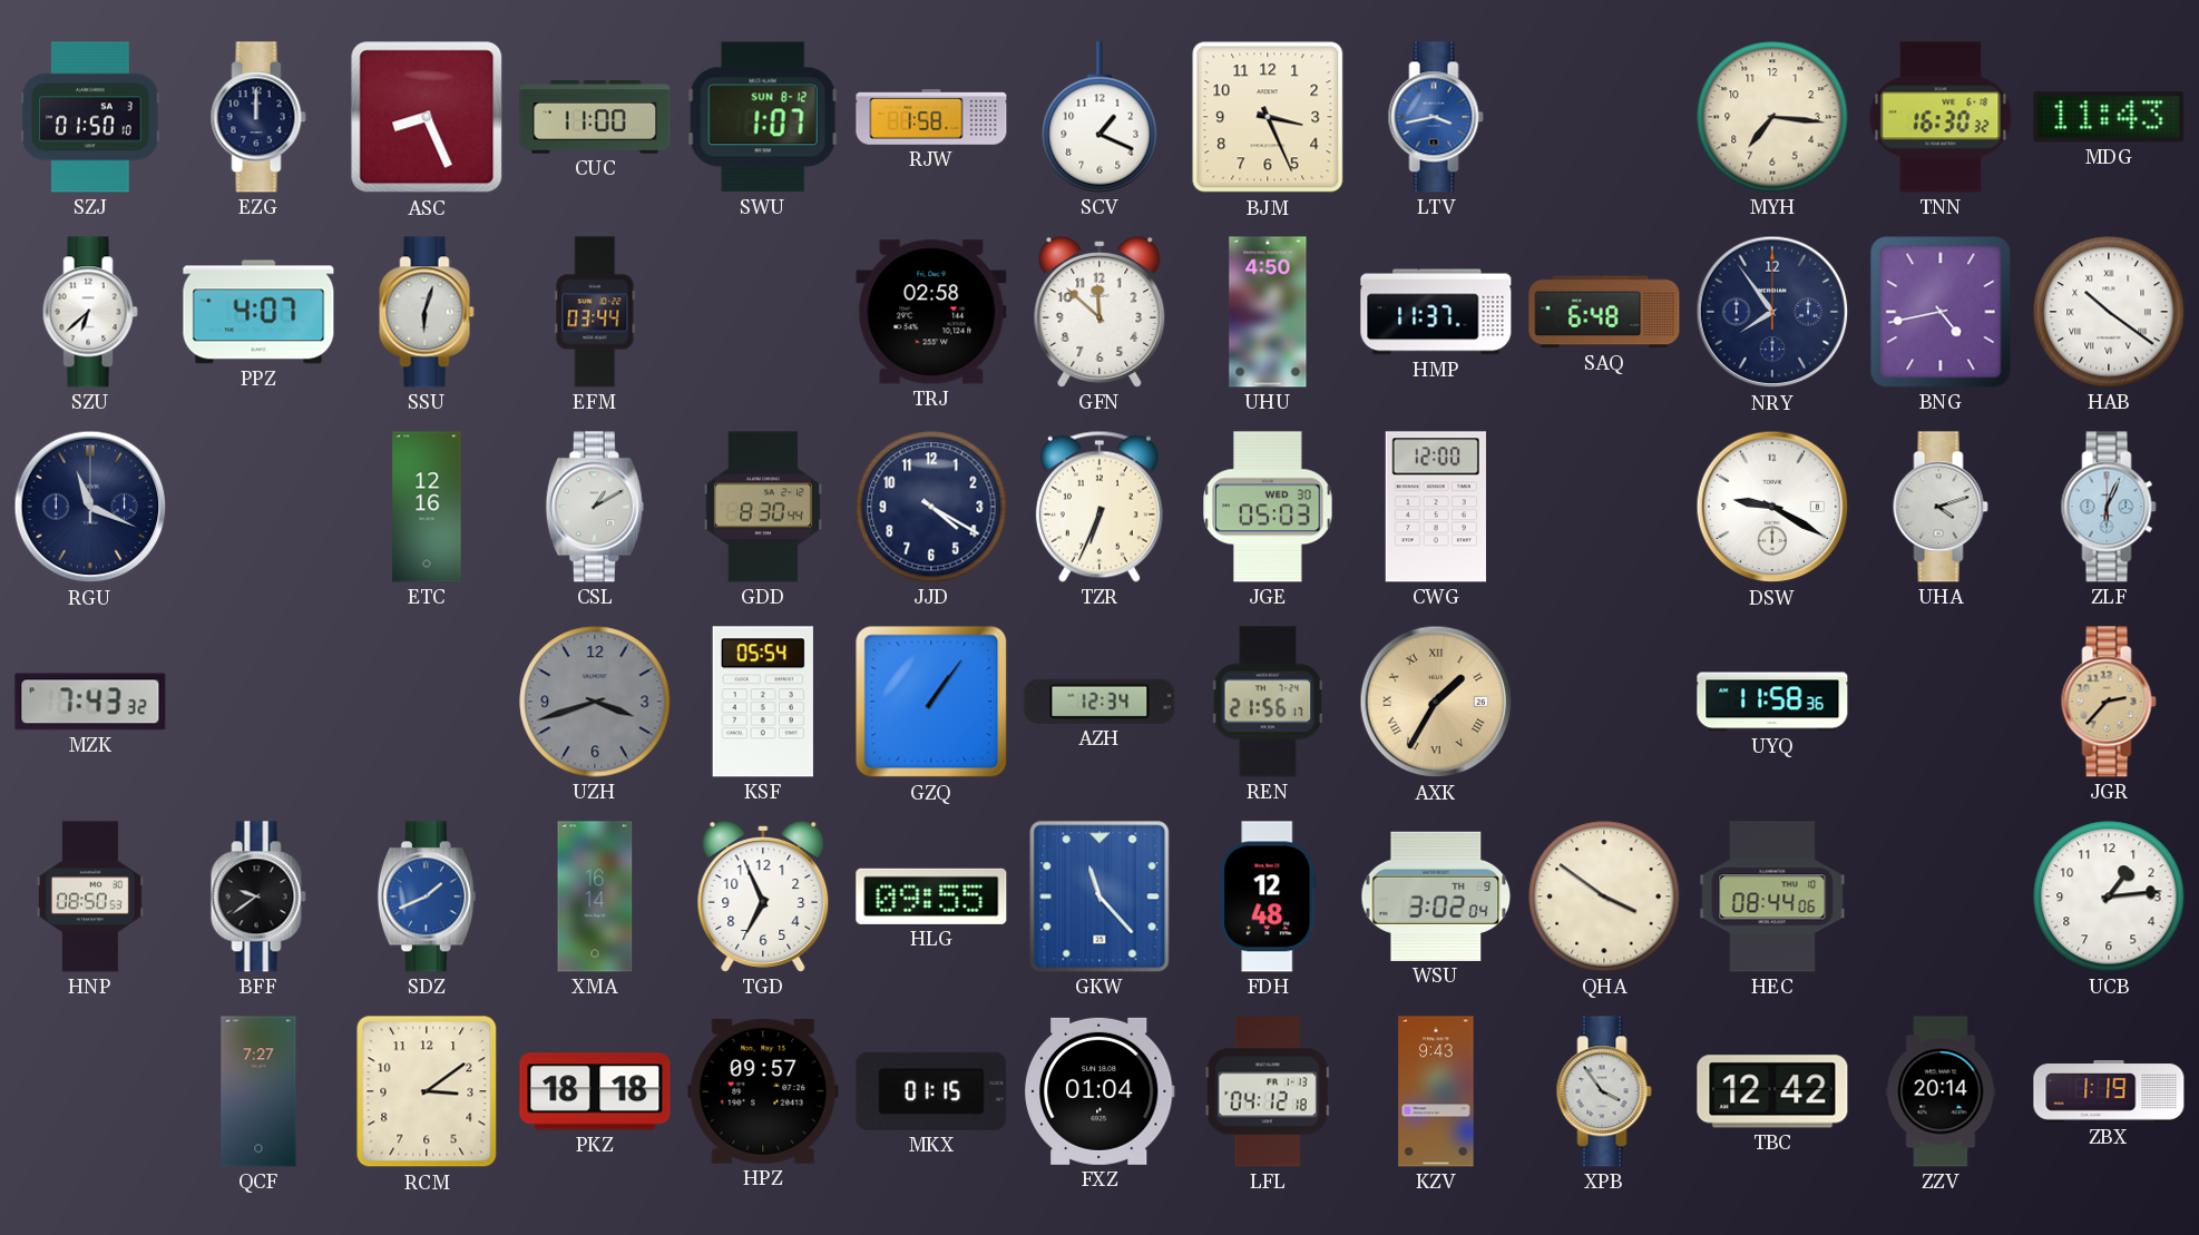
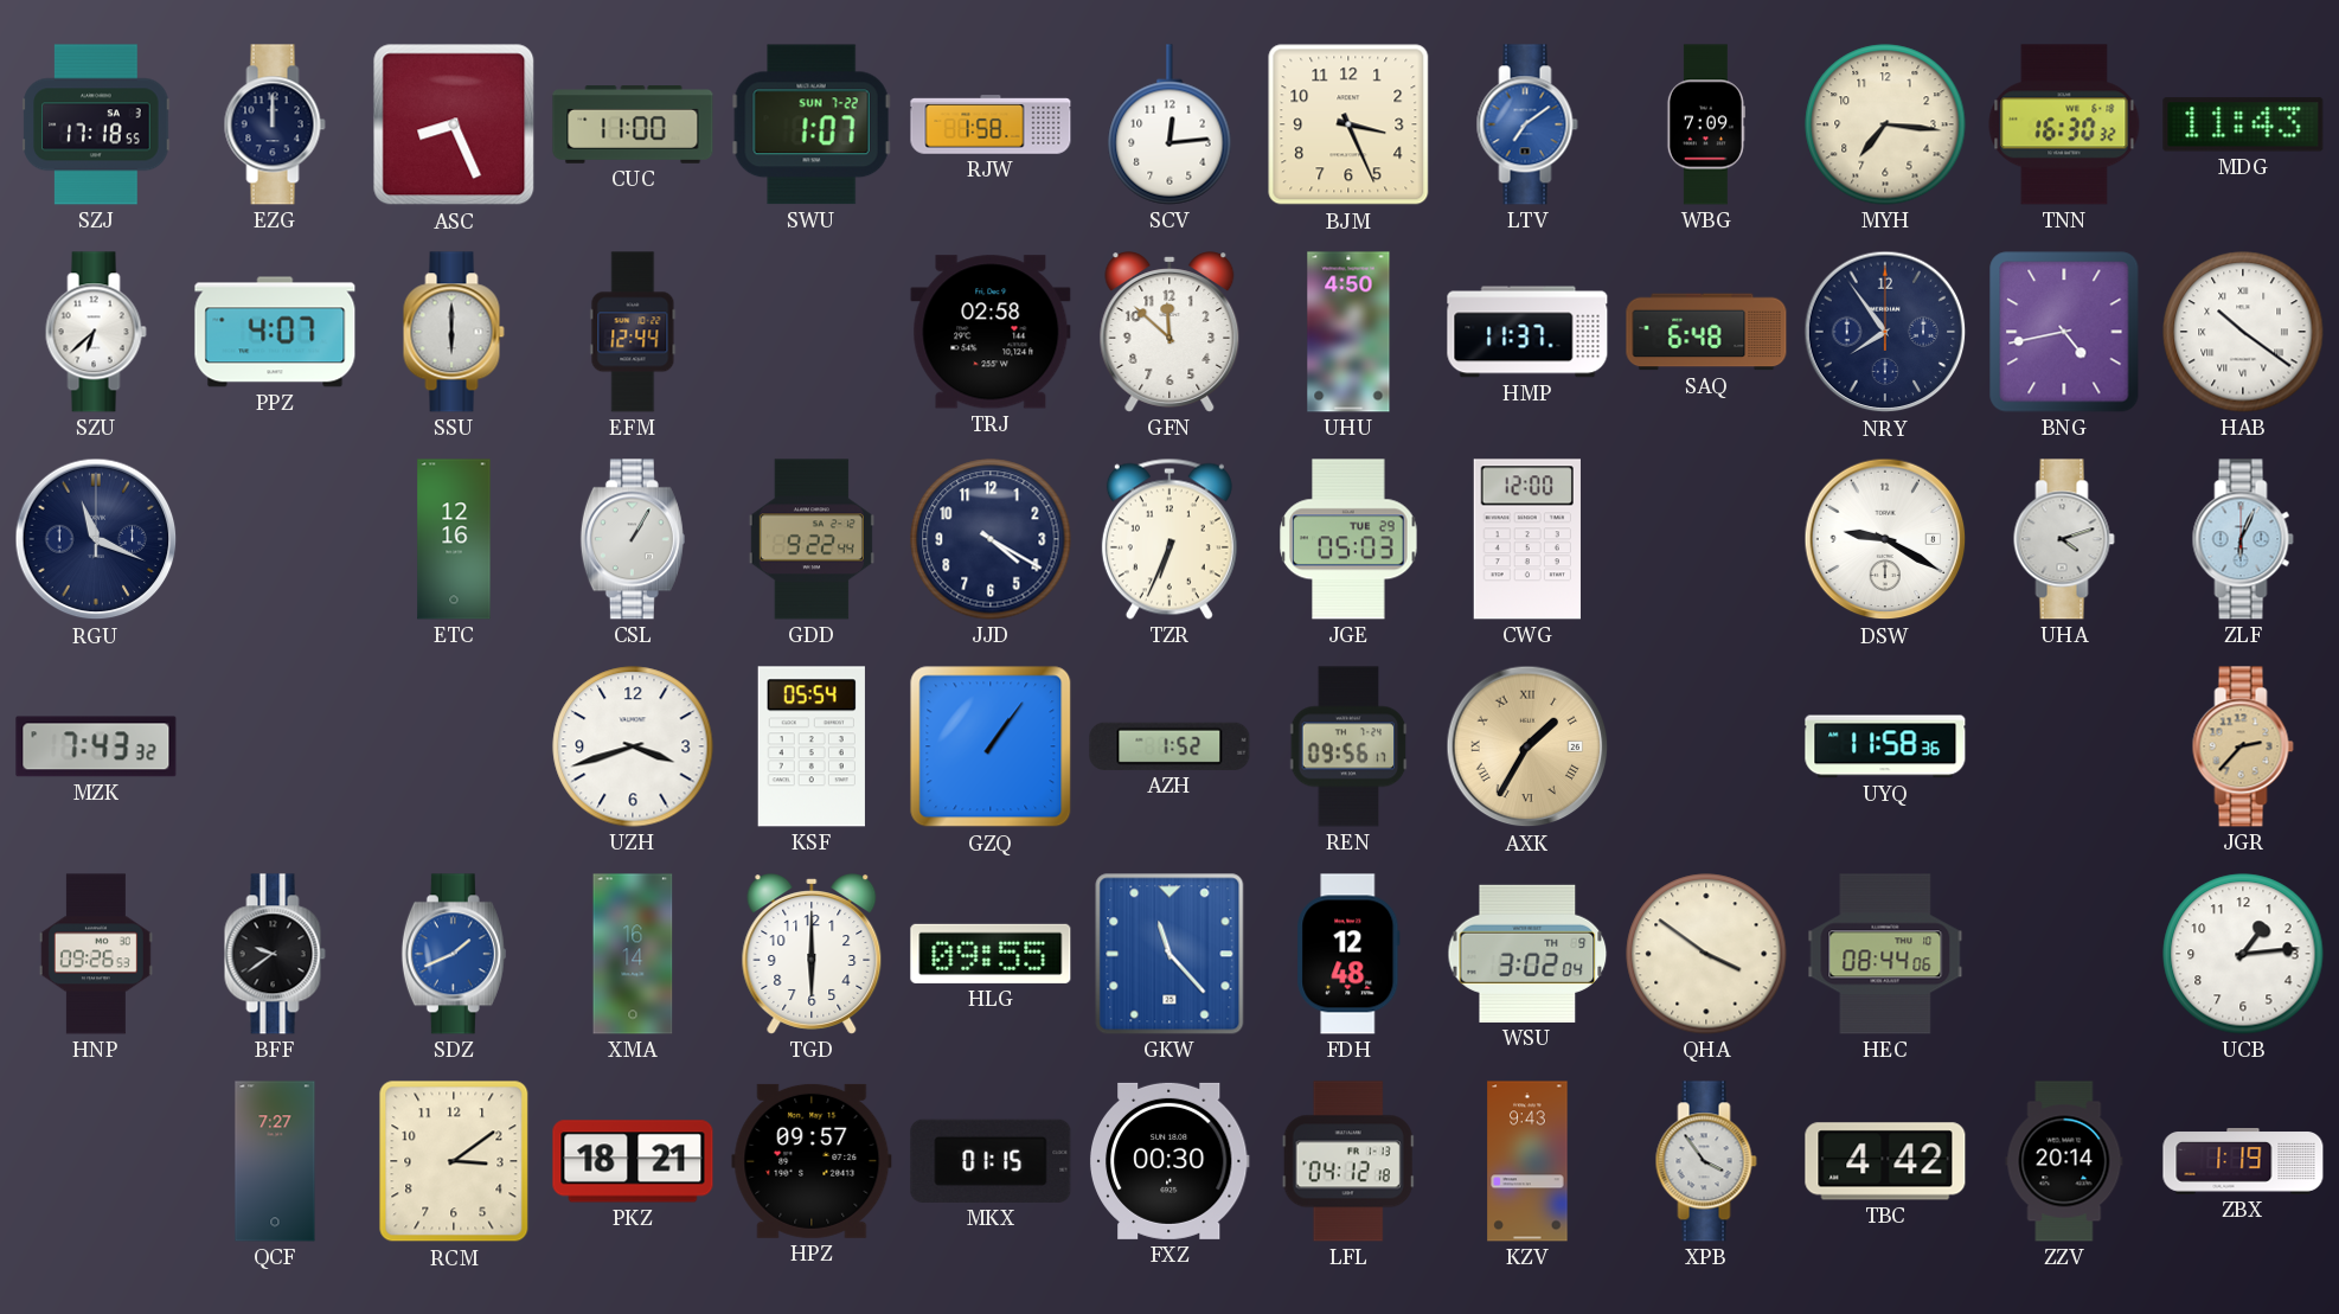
SZJ: 01:50 -> 17:18 (96, 124)
SWU date: SUN 8-12 -> SUN 7-22 (812, 124)
SCV: 1:19 -> 12:14 (1169, 124)
LTV: 3:43 -> 7:09 (1527, 124)
WBG: none -> 7:09 (1706, 124)
SSU: 6:03 -> 6:00 (454, 332)
EFM: 03:44 -> 12:44 (633, 332)
CSL: 1:10 -> 1:05 (633, 539)
GDD: 8:30 -> 9:22 (812, 539)
JGE date: WED 30 -> TUE 29 (1348, 539)
UZH dial: grey -> white (633, 746)
AZH: 12:34 -> 1:52 (1169, 746)
REN: 21:56 -> 09:56 (1348, 746)
HNP: 08:50 -> 09:26 (96, 954)
TGD: 6:56 -> 6:00 (812, 954)
PKZ: 18:18 -> 18:21 (633, 1161)
FXZ: 01:04 -> 00:30 (1169, 1161)
TBC: 12:42 -> 4:42 (1885, 1161)
